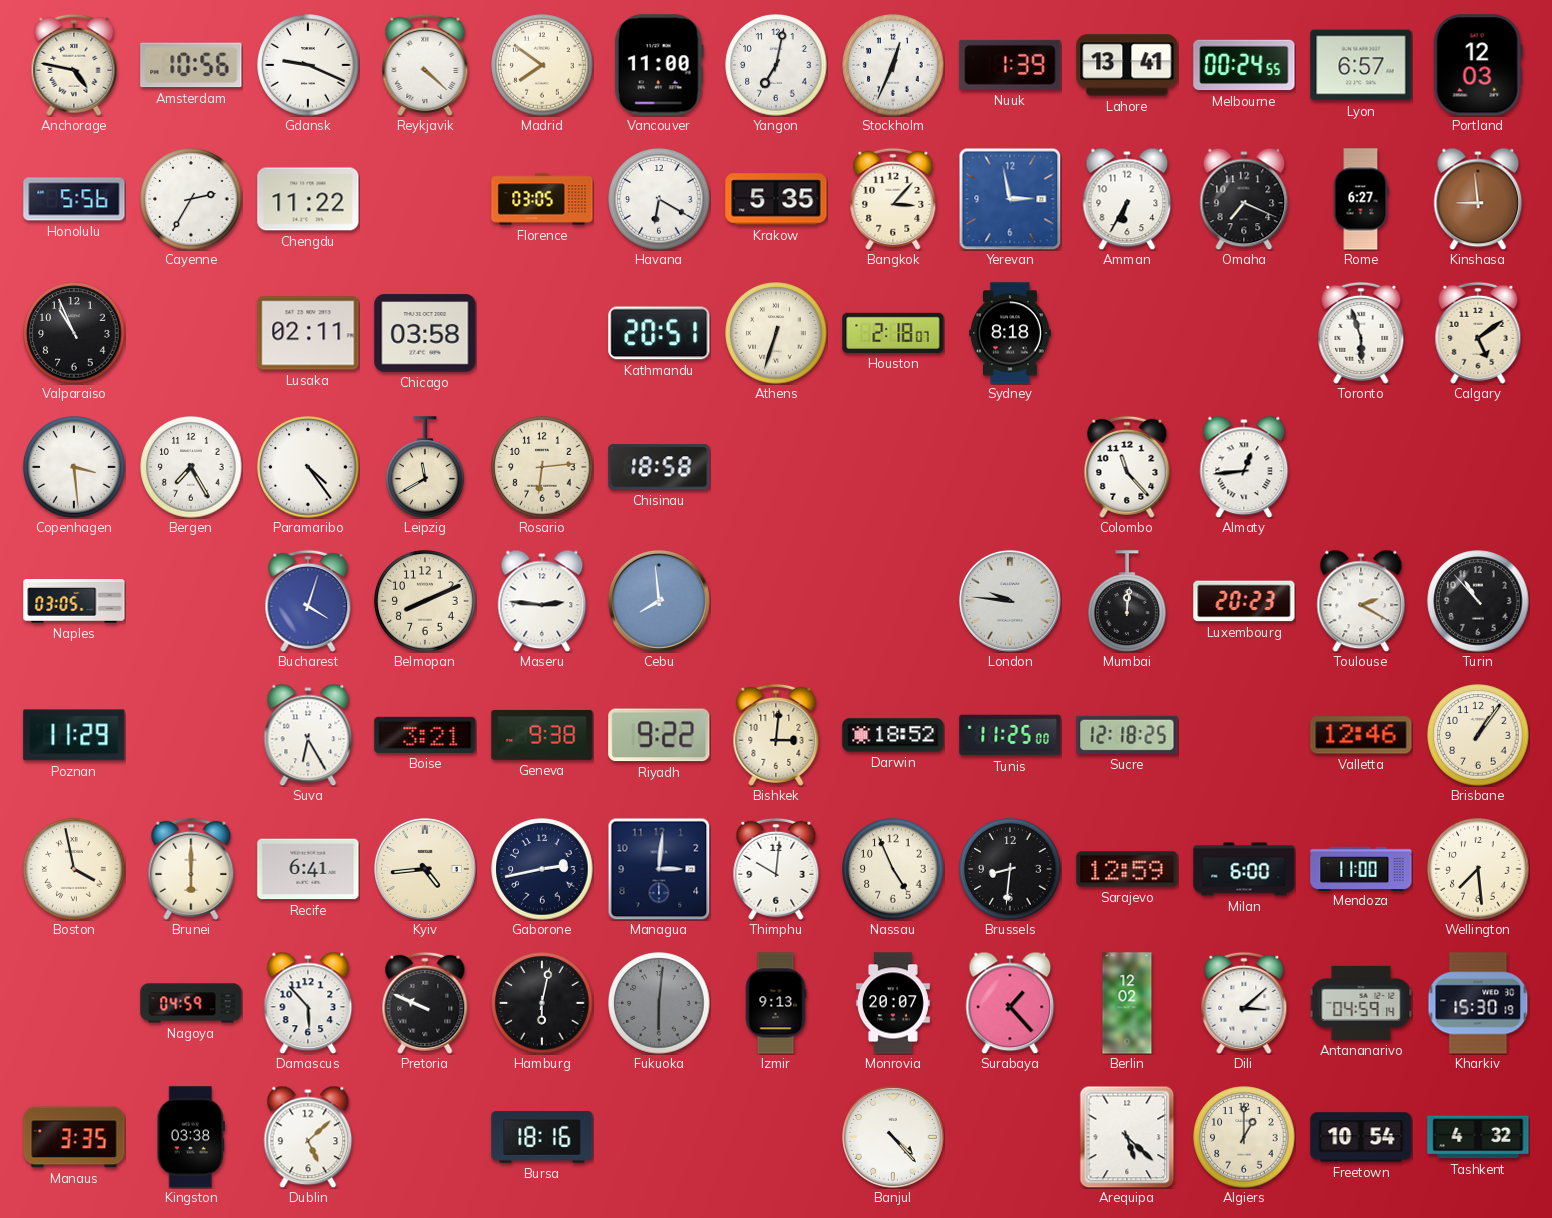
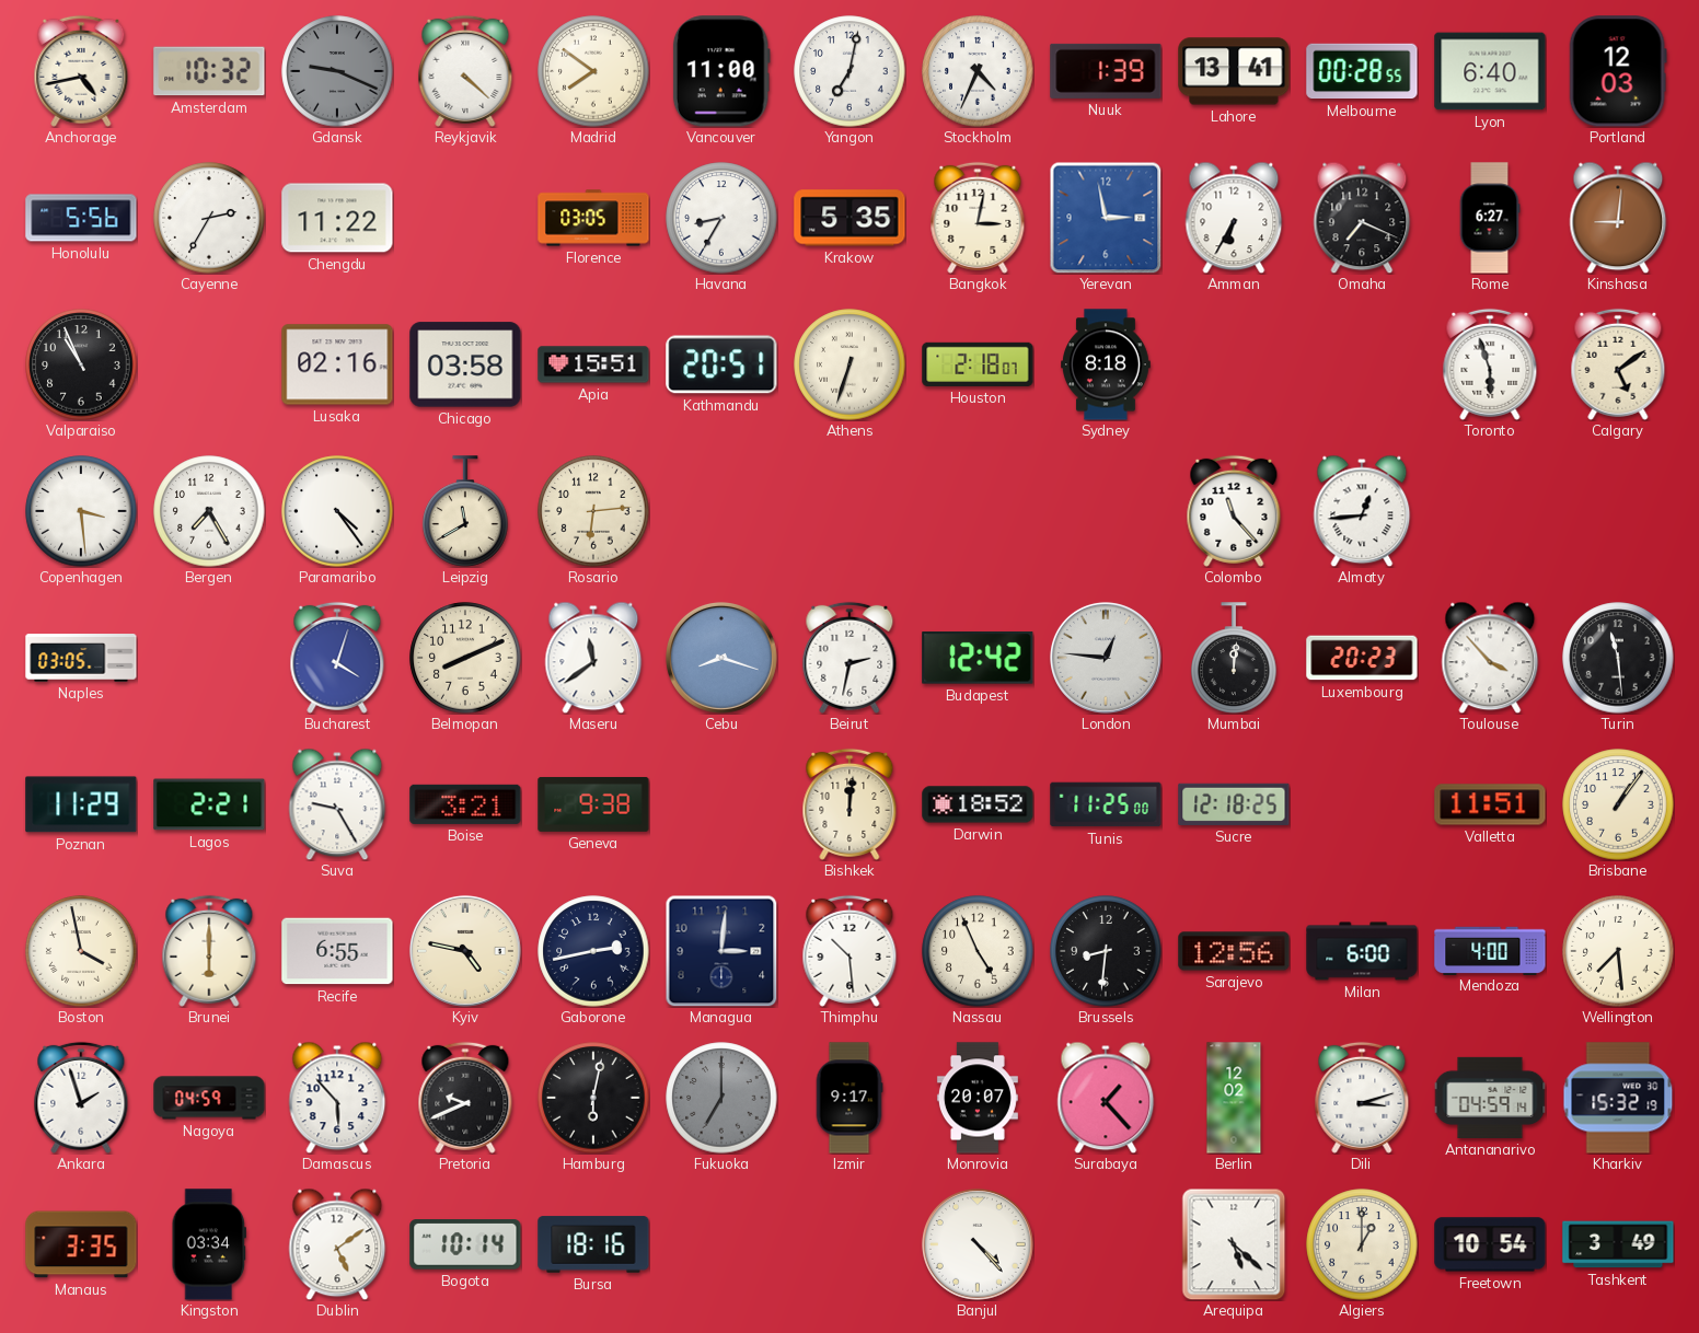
Anchorage: 4:47 -> 4:43 (81, 71)
Amsterdam: 10:56 -> 10:32 (209, 71)
Gdansk dial: white -> grey (337, 71)
Stockholm: 12:34 -> 4:34 (978, 71)
Melbourne: 00:24 -> 00:28 (1362, 71)
Lyon: 6:57 -> 6:40 (1490, 71)
Havana: 6:20 -> 8:35 (721, 218)
Bangkok: 3:07 -> 3:02 (978, 218)
Kinshasa: 8:59 -> 9:01 (1618, 218)
Lusaka: 02:11 -> 02:16 (337, 364)
Apia: none -> 15:51 (593, 364)
Chisinau: 18:58 -> none (659, 467)
Maseru: 2:46 -> 11:39 (593, 658)
Cebu: 7:59 -> 8:18 (721, 658)
Beirut: none -> 2:32 (850, 658)
Budapest: none -> 12:42 (978, 659)
London: 9:46 -> 12:46 (1106, 658)
Toulouse: 2:20 -> 3:53 (1490, 658)
Turin: 10:53 -> 11:29 (1618, 658)
Lagos: none -> 2:21 (209, 804)
Suva: 6:25 -> 9:25 (337, 804)
Riyadh: 9:22 -> none (659, 735)
Bishkek: 3:01 -> 12:01 (850, 804)
Valletta: 12:46 -> 11:51 (1490, 804)
Recife: 6:41 -> 6:55 (337, 951)
Kyiv: 4:44 -> 4:47 (465, 951)
Thimphu: 10:01 -> 10:29 (850, 951)
Sarajevo: 12:59 -> 12:56 (1234, 951)
Mendoza: 11:00 -> 4:00 (1490, 950)
Ankara: none -> 1:57 (81, 1098)
Pretoria: 9:49 -> 9:41 (465, 1098)
Fukuoka: 6:01 -> 7:00 (721, 1098)
Izmir: 9:13 -> 9:17 (850, 1098)
Dili: 3:08 -> 3:12 (1362, 1098)
Kharkiv: 15:30 -> 15:32 (1618, 1098)
Kingston: 03:38 -> 03:34 (208, 1244)
Dublin: 5:08 -> 5:09 (337, 1244)
Bogota: none -> 10:14 (465, 1245)
Tashkent: 4:32 -> 3:49 (1618, 1244)
